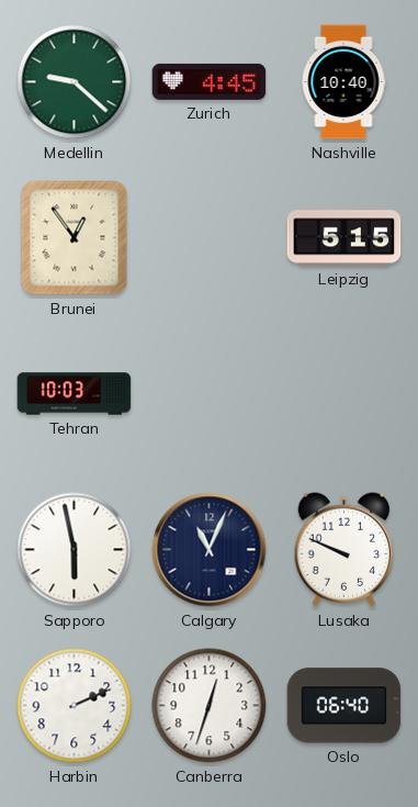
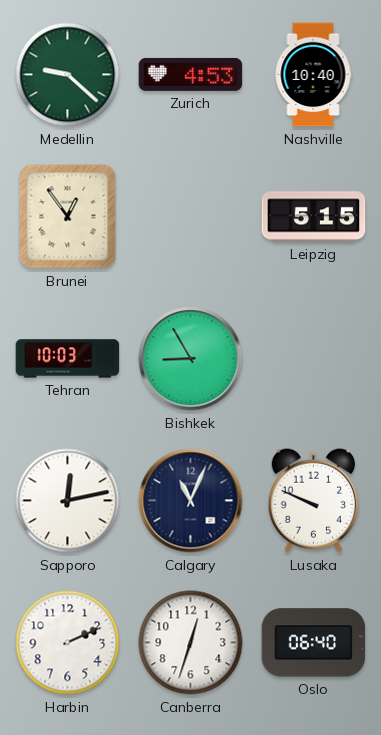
Zurich: 4:45 -> 4:53 (191, 74)
Bishkek: none -> 8:55 (191, 359)
Sapporo: 5:58 -> 12:13 (68, 501)
